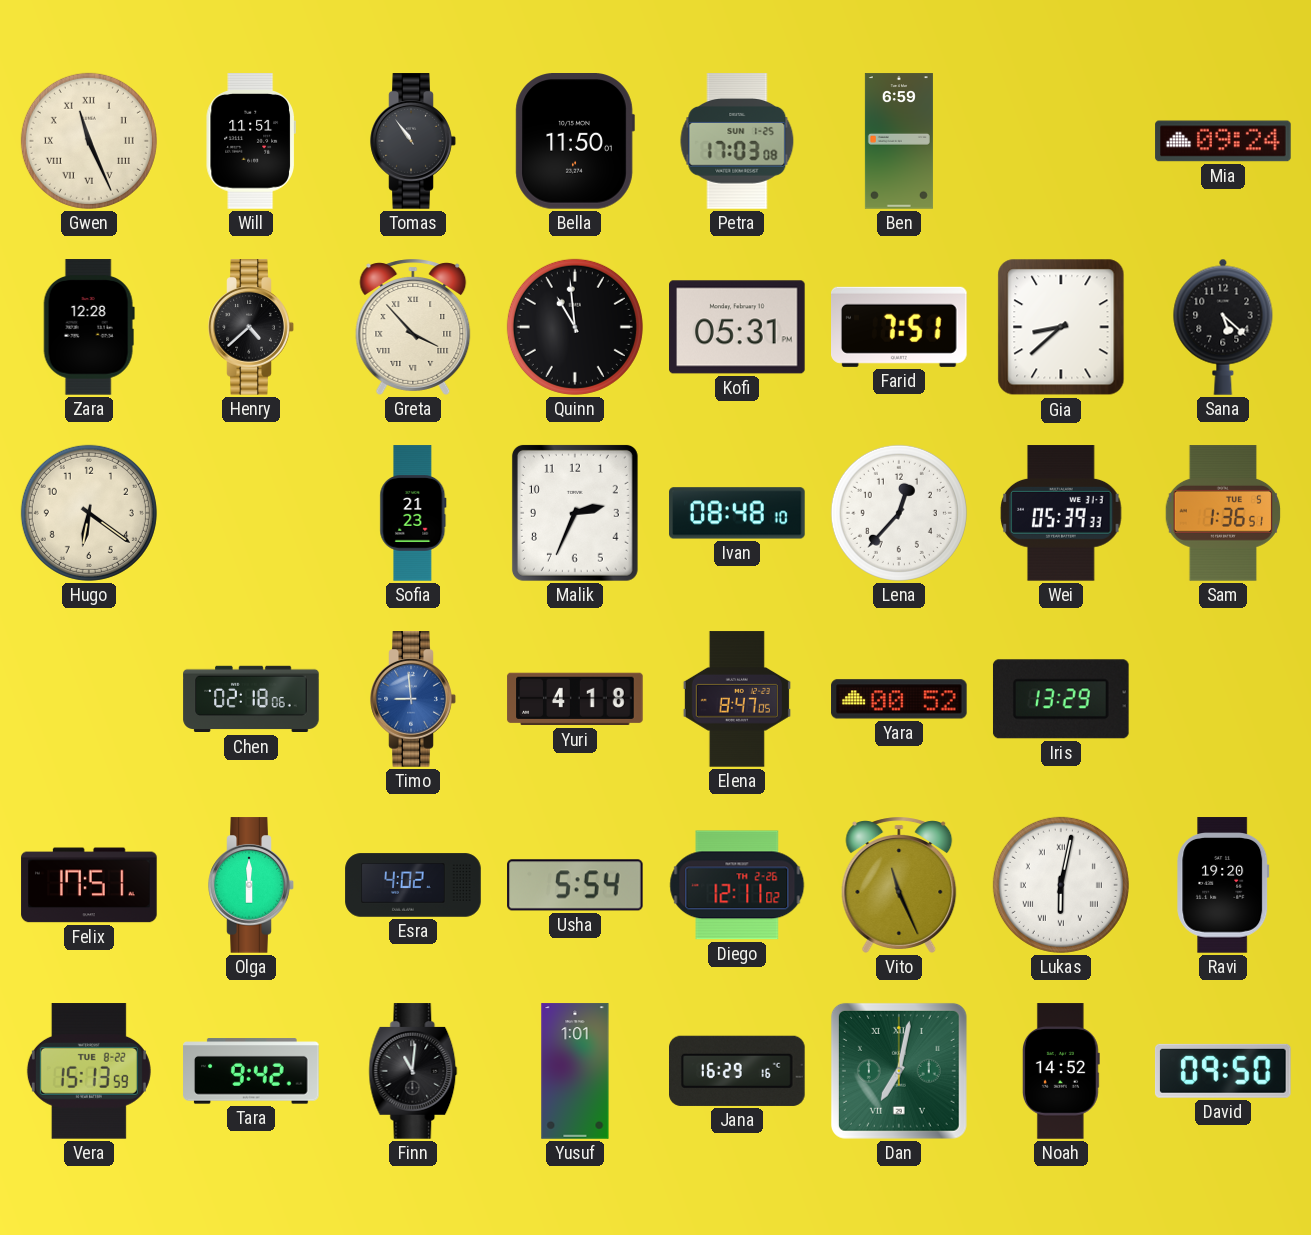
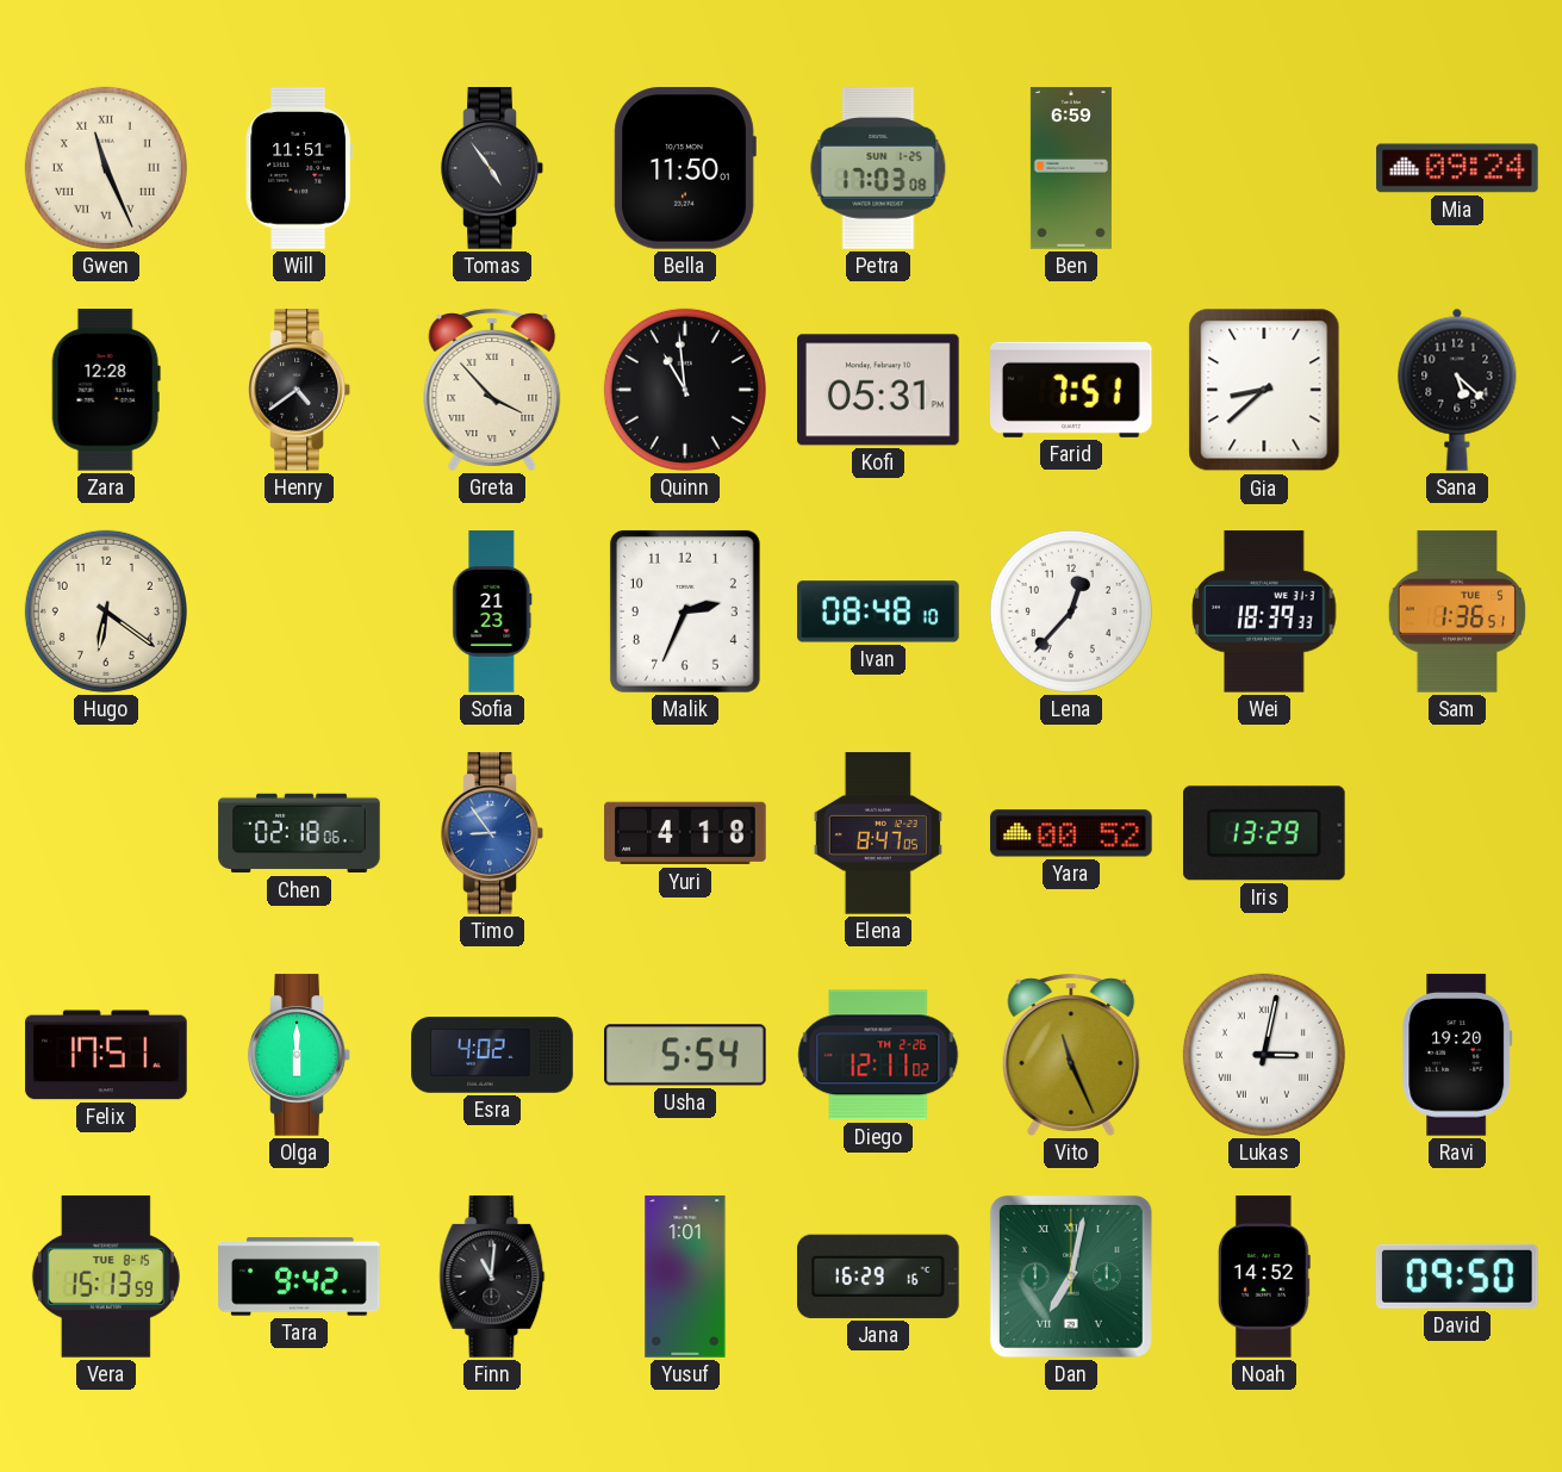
Tomas: 10:54 -> 4:54 (492, 168)
Henry: 4:38 -> 4:39 (299, 390)
Wei: 05:39 -> 18:39 (1264, 611)
Timo: 8:59 -> 8:54 (492, 833)
Lukas: 6:02 -> 3:02 (1264, 1055)
Vera date: TUE 8-22 -> TUE 8-15 (106, 1277)
